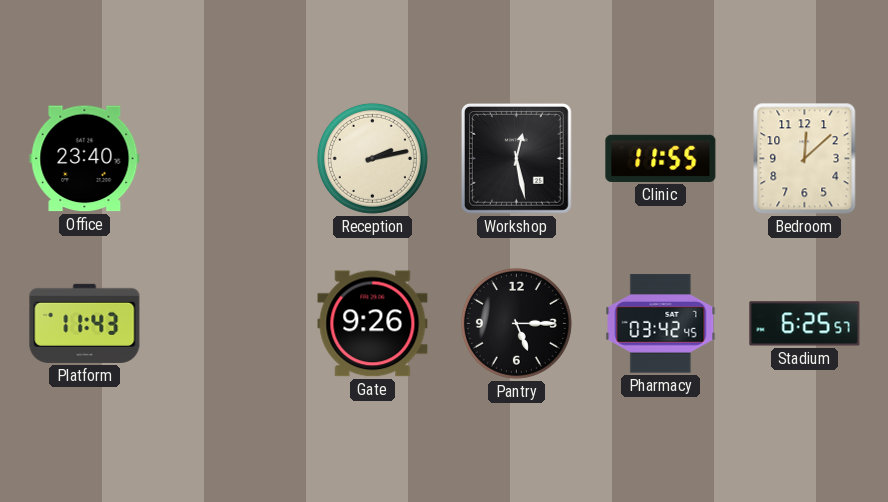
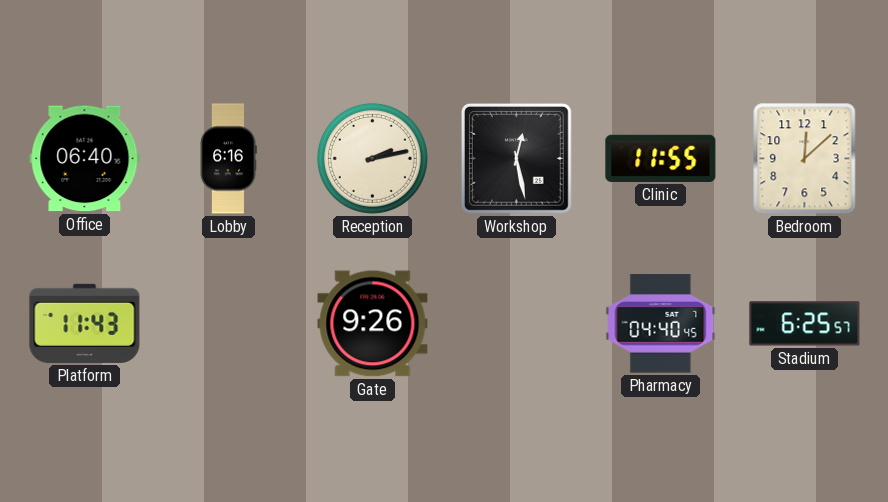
Office: 23:40 -> 06:40 (85, 159)
Lobby: none -> 6:16 (228, 159)
Pantry: 5:15 -> none (516, 323)
Pharmacy: 03:42 -> 04:40 (661, 324)
